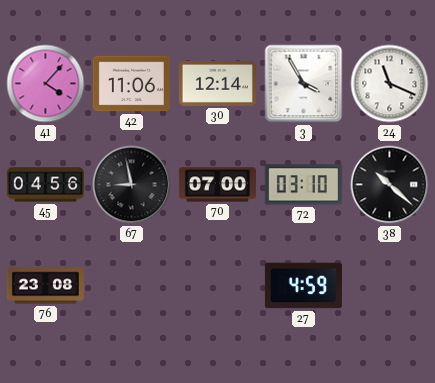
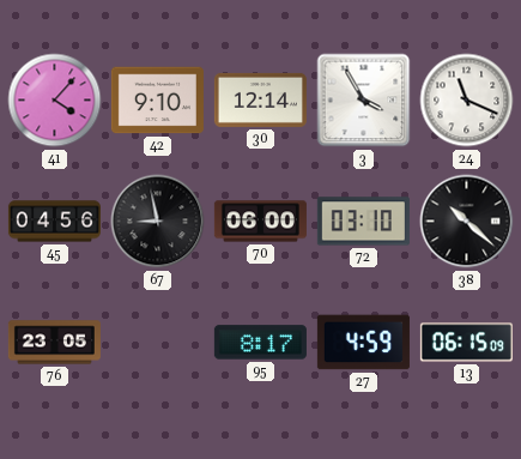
42: 11:06 -> 9:10 (157, 101)
70: 07:00 -> 06:00 (260, 222)
76: 23:08 -> 23:05 (54, 343)
95: none -> 8:17 (260, 343)
13: none -> 06:15 (466, 343)
